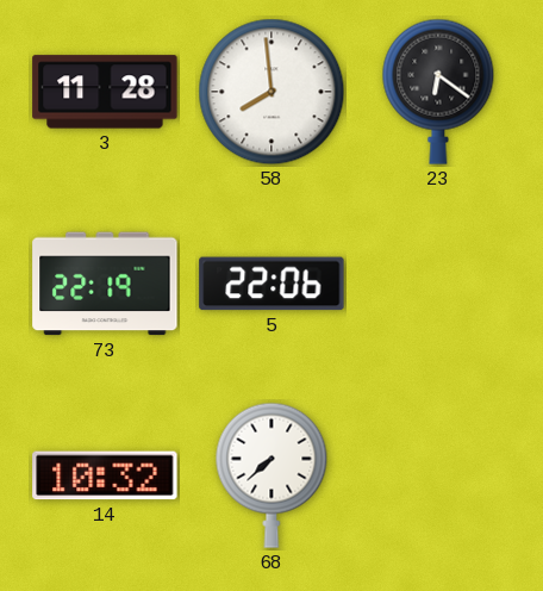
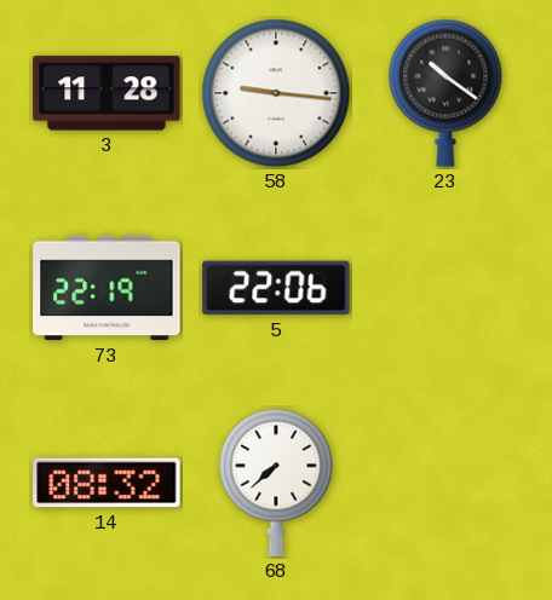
58: 7:59 -> 9:16 (276, 93)
23: 6:21 -> 10:21 (445, 93)
14: 10:32 -> 08:32 (107, 483)
